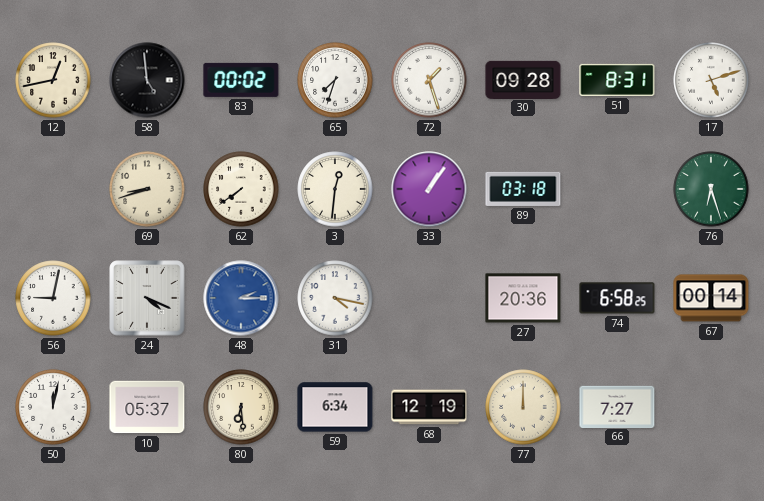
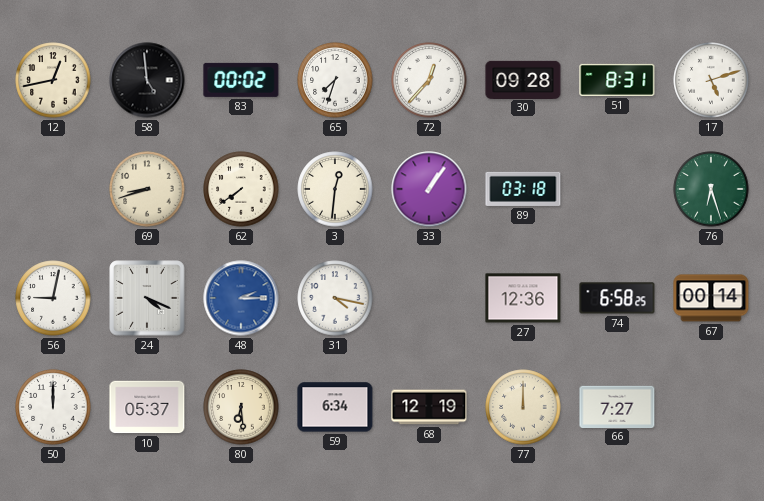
72: 1:27 -> 12:37 (429, 80)
27: 20:36 -> 12:36 (523, 298)
50: 12:02 -> 12:00 (53, 407)
